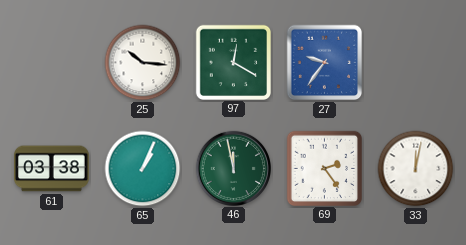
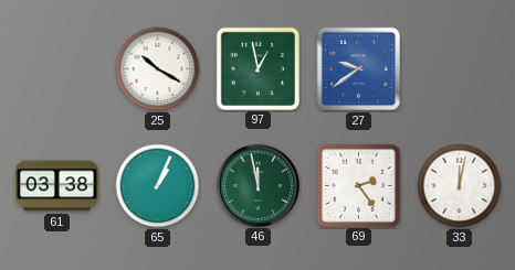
25: 10:16 -> 10:20 (158, 69)
97: 12:20 -> 12:58 (257, 68)
27: 9:36 -> 9:39 (359, 69)
